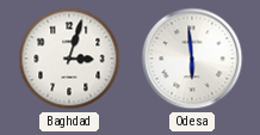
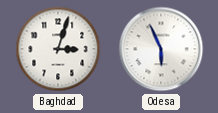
Odesa: 5:59 -> 5:56 (161, 49)
